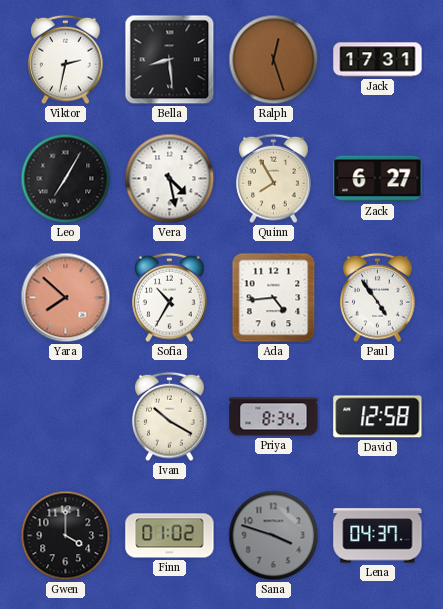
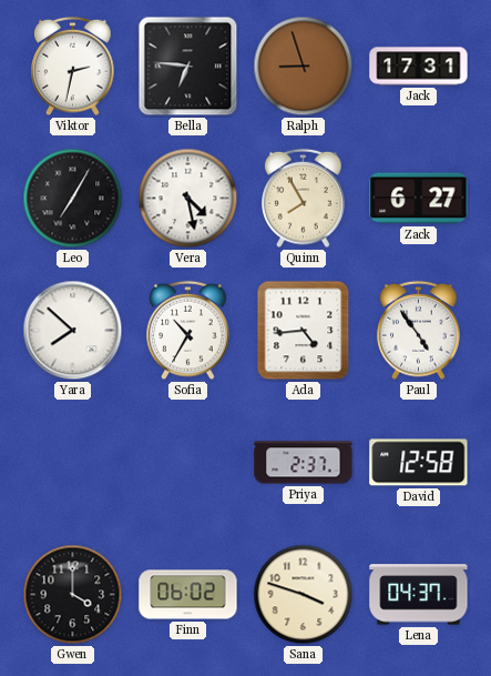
Bella: 8:29 -> 6:46 (188, 67)
Ralph: 12:27 -> 8:57 (304, 67)
Yara dial: salmon -> white (73, 331)
Ivan: 10:20 -> none (170, 417)
Priya: 8:34 -> 2:37 (304, 463)
Finn: 01:02 -> 06:02 (188, 595)
Sana dial: grey -> cream (304, 595)
